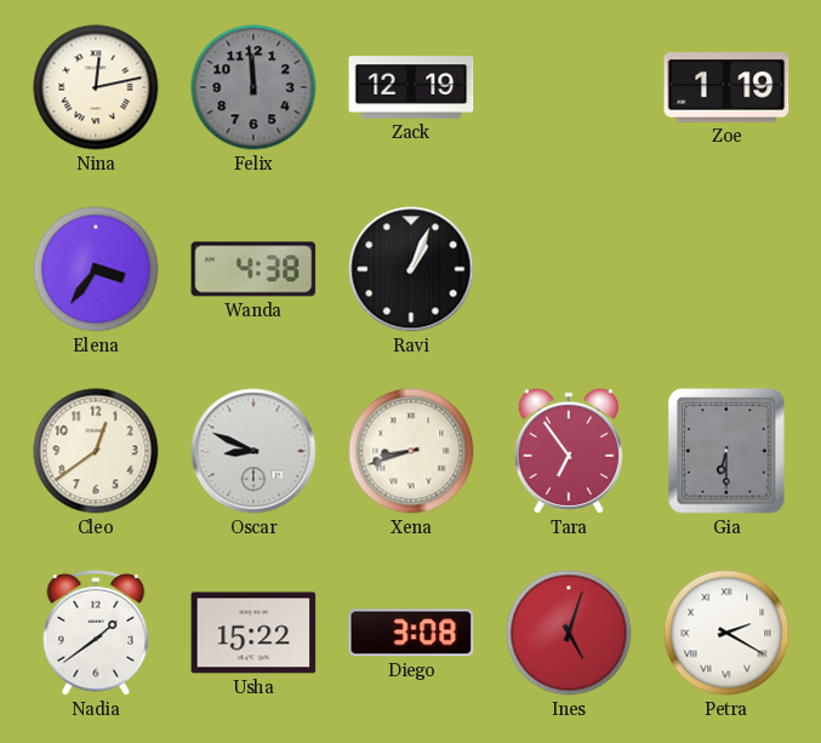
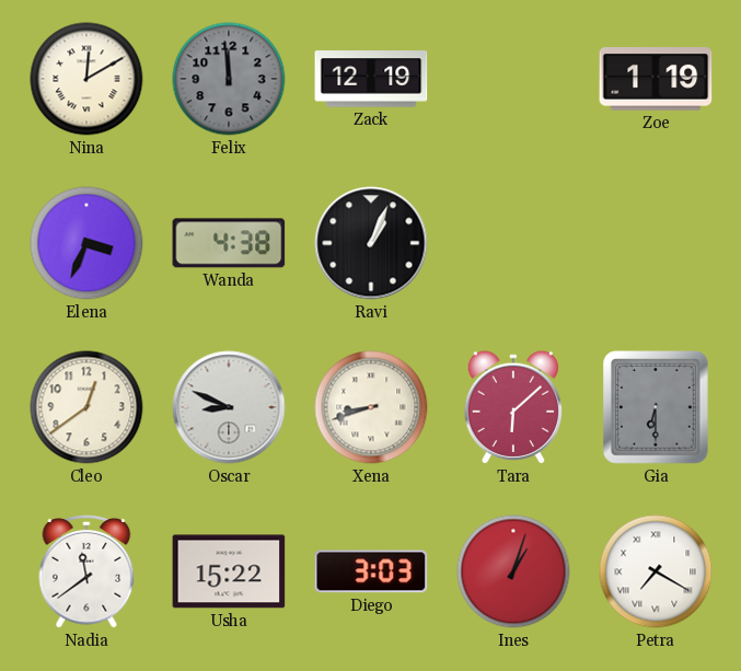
Nina: 12:13 -> 12:10 (86, 79)
Elena: 3:36 -> 3:34 (86, 243)
Tara: 6:54 -> 6:08 (513, 407)
Nadia: 1:39 -> 11:39 (86, 571)
Diego: 3:08 -> 3:03 (371, 571)
Ines: 5:03 -> 1:03 (513, 571)
Petra: 2:20 -> 7:20 (656, 571)
